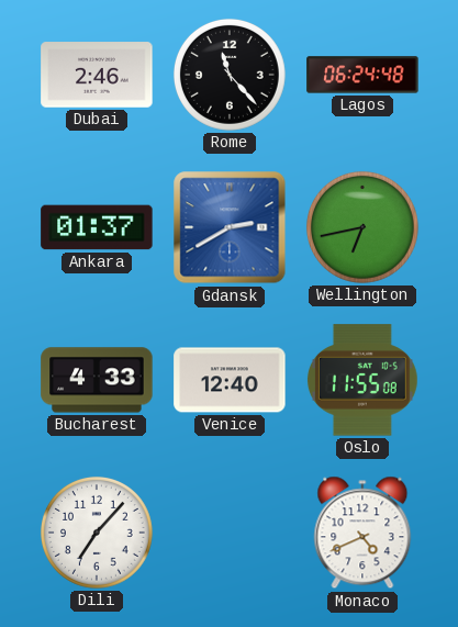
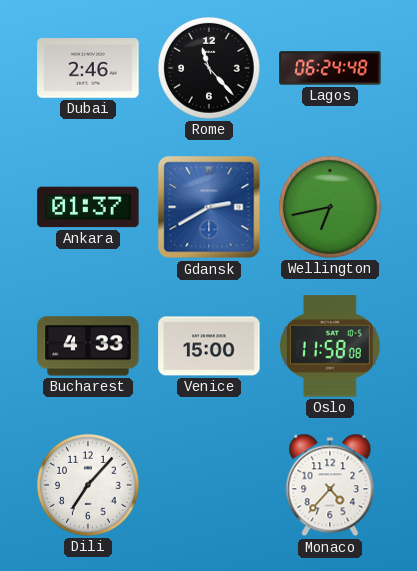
Venice: 12:40 -> 15:00 (209, 346)
Oslo: 11:55 -> 11:58 (330, 346)
Monaco: 4:41 -> 4:37 (330, 485)
